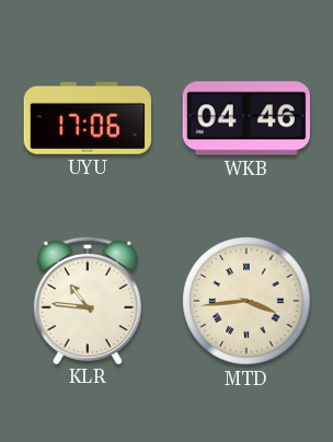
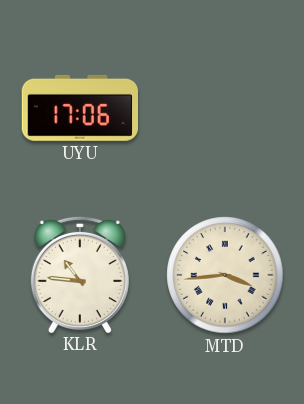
WKB: 04:46 -> none (245, 118)
